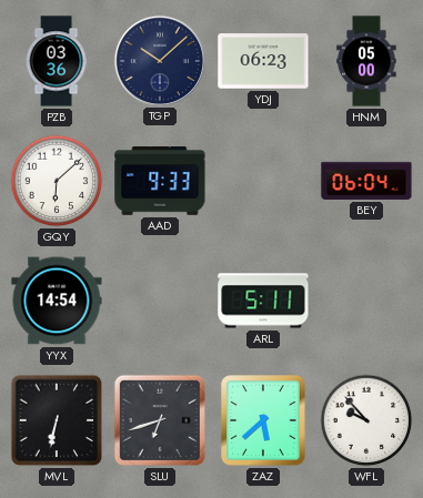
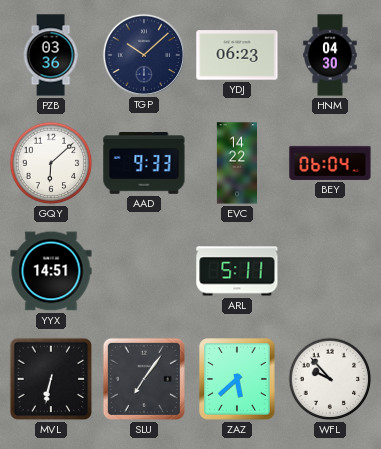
HNM: 05:00 -> 04:30 (330, 55)
EVC: none -> 14:22 (236, 163)
YYX: 14:54 -> 14:51 (51, 271)
SLU: 6:42 -> 7:06 (144, 379)
